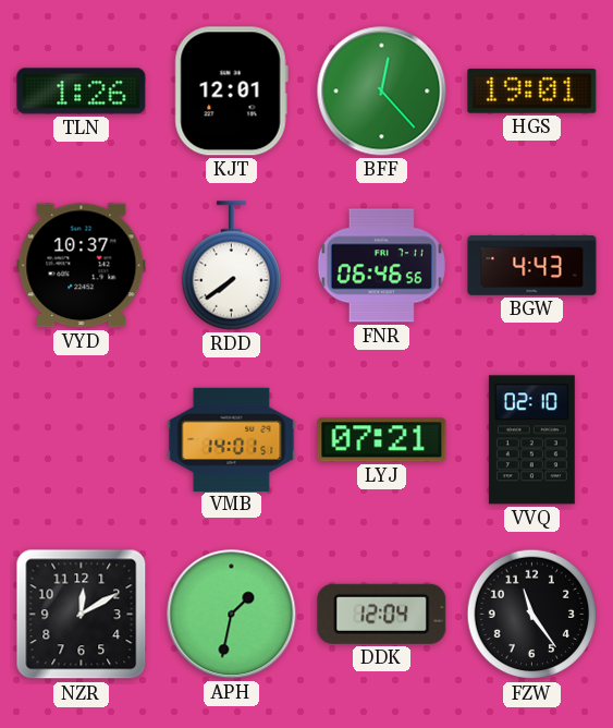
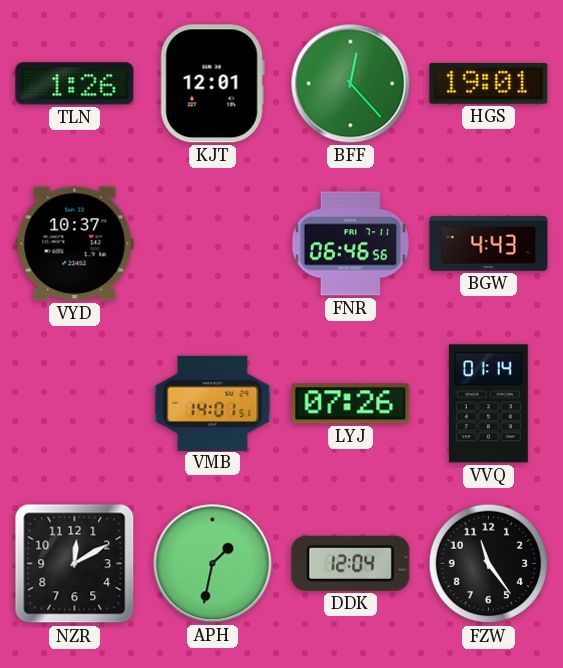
RDD: 7:39 -> none (231, 266)
LYJ: 07:21 -> 07:26 (351, 404)
VVQ: 02:10 -> 01:14 (488, 404)
